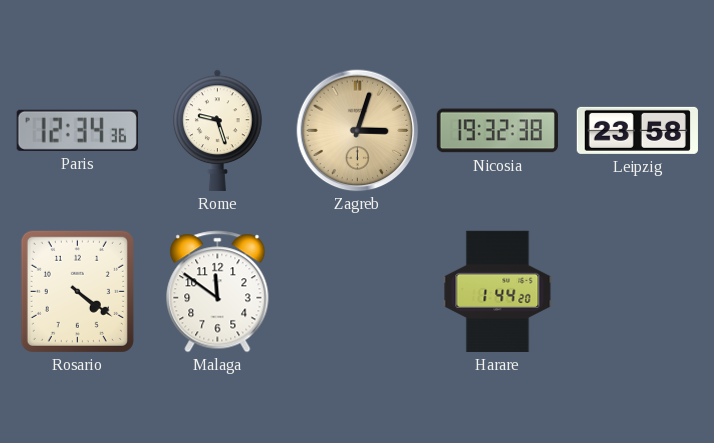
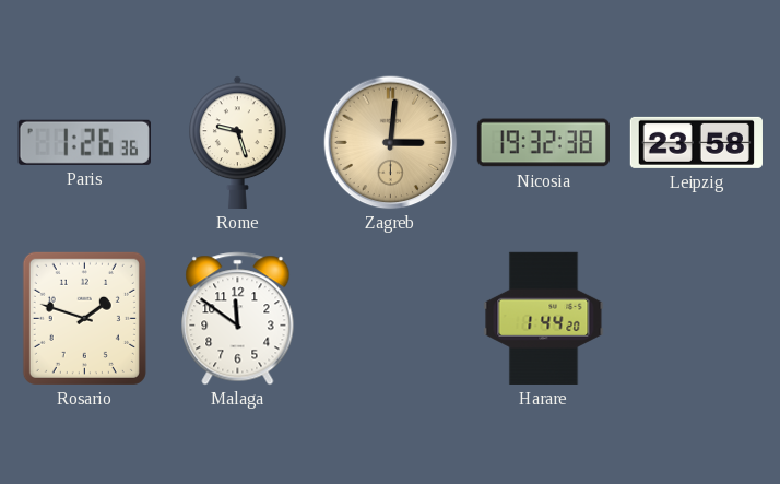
Paris: 12:34 -> 1:26 (84, 142)
Zagreb: 3:03 -> 3:01 (391, 143)
Rosario: 4:21 -> 1:48 (84, 318)
